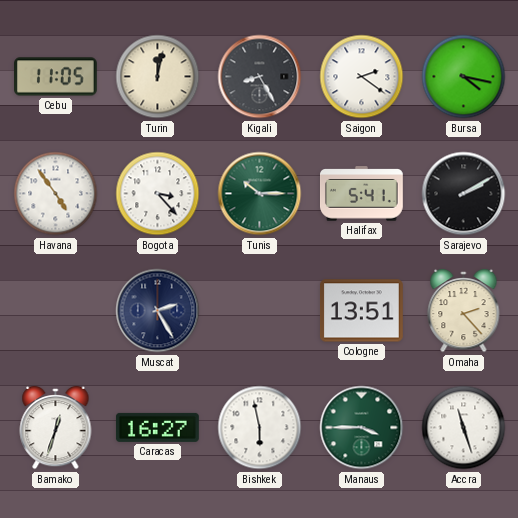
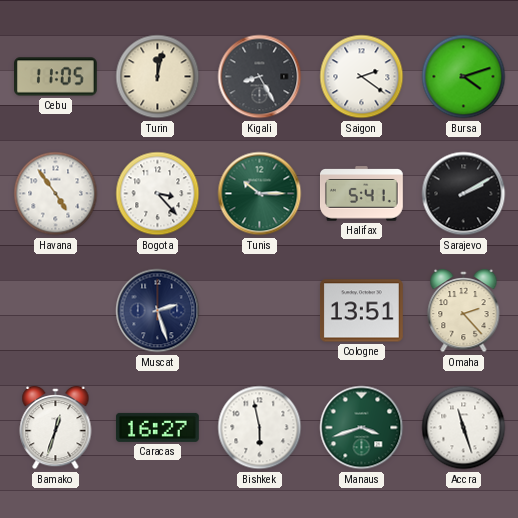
Bursa: 4:17 -> 4:12 (464, 77)
Muscat: 2:25 -> 2:27 (158, 311)
Manaus: 3:45 -> 3:42 (362, 428)
